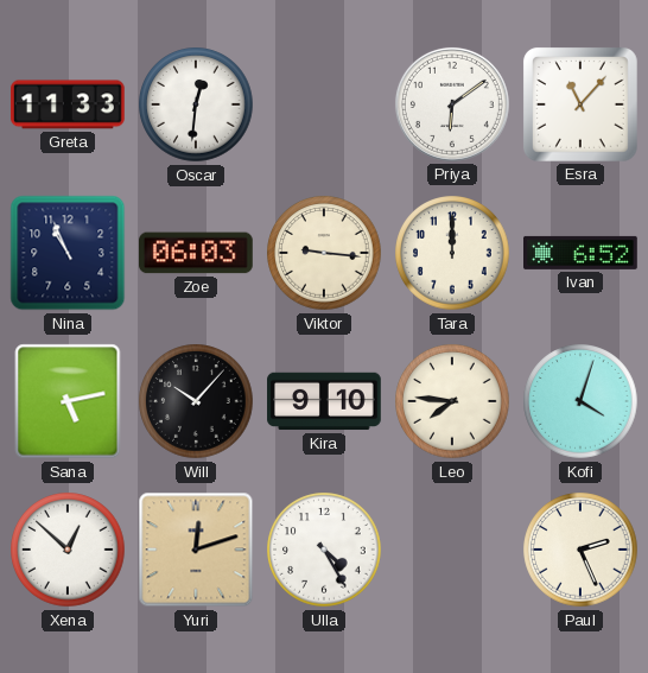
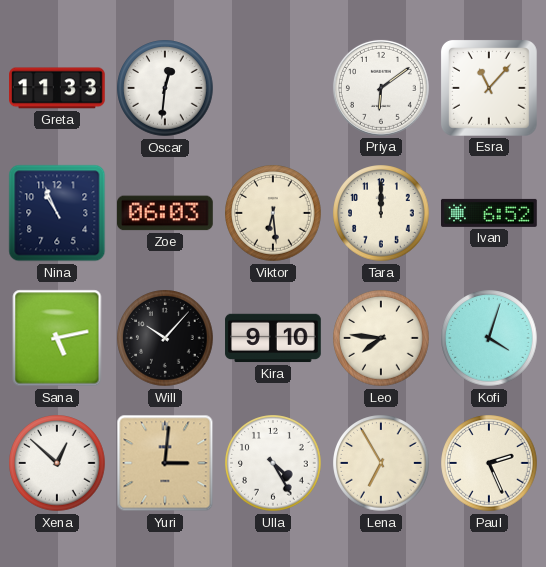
Viktor: 9:16 -> 6:29 (273, 213)
Yuri: 12:12 -> 3:01 (165, 463)
Lena: none -> 6:55 (381, 463)
